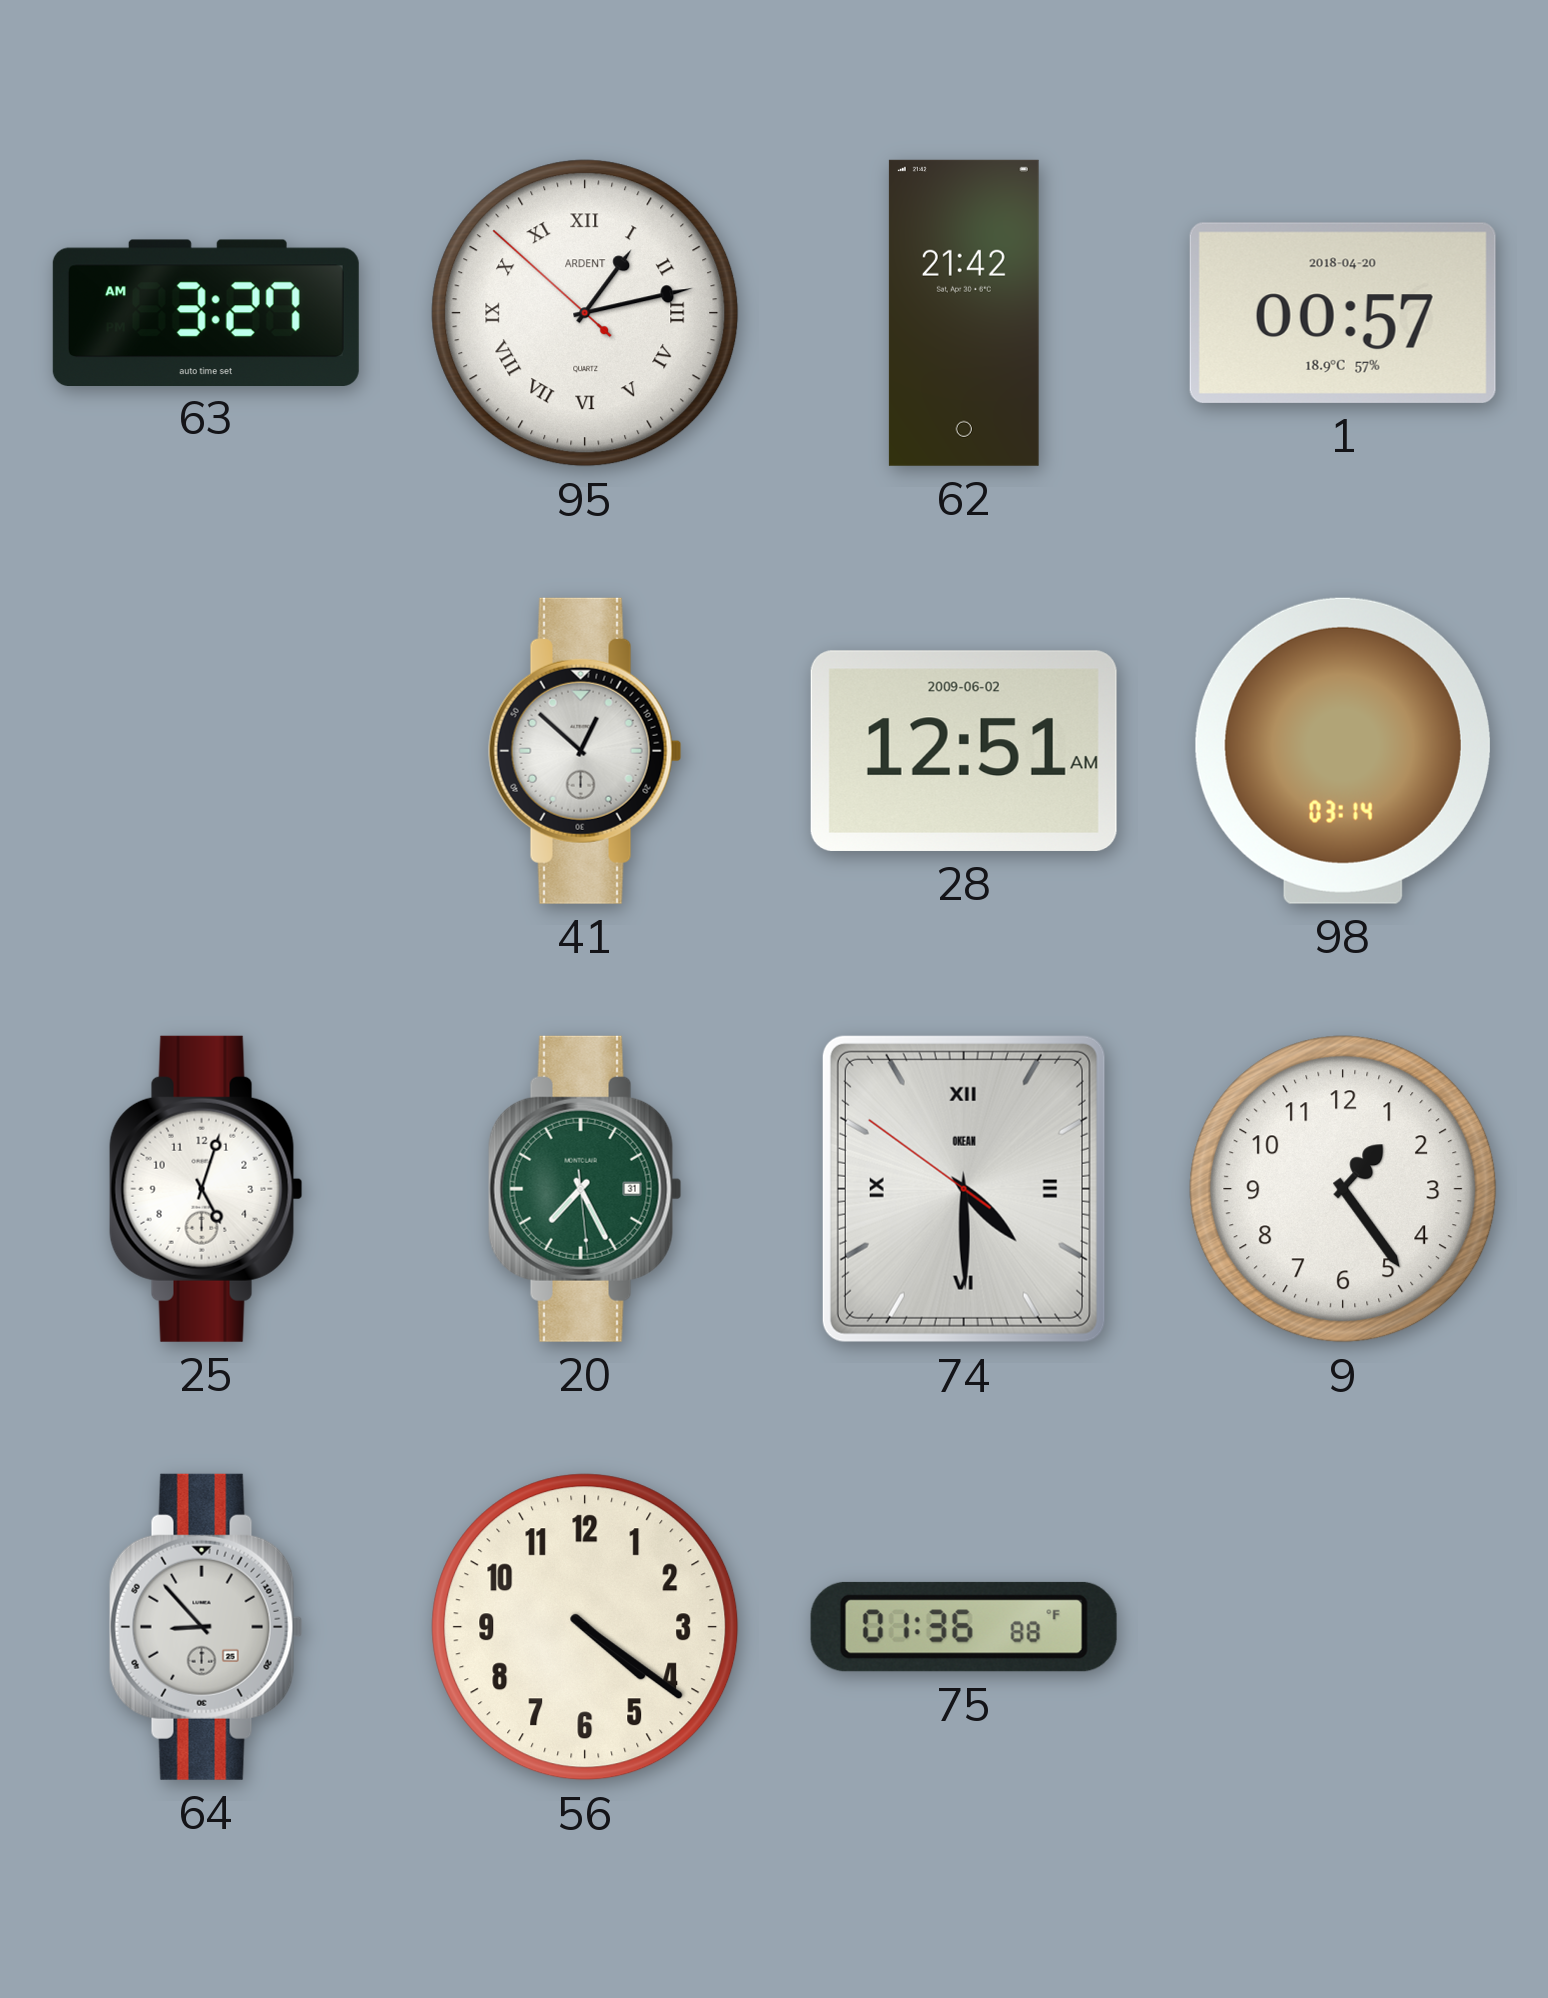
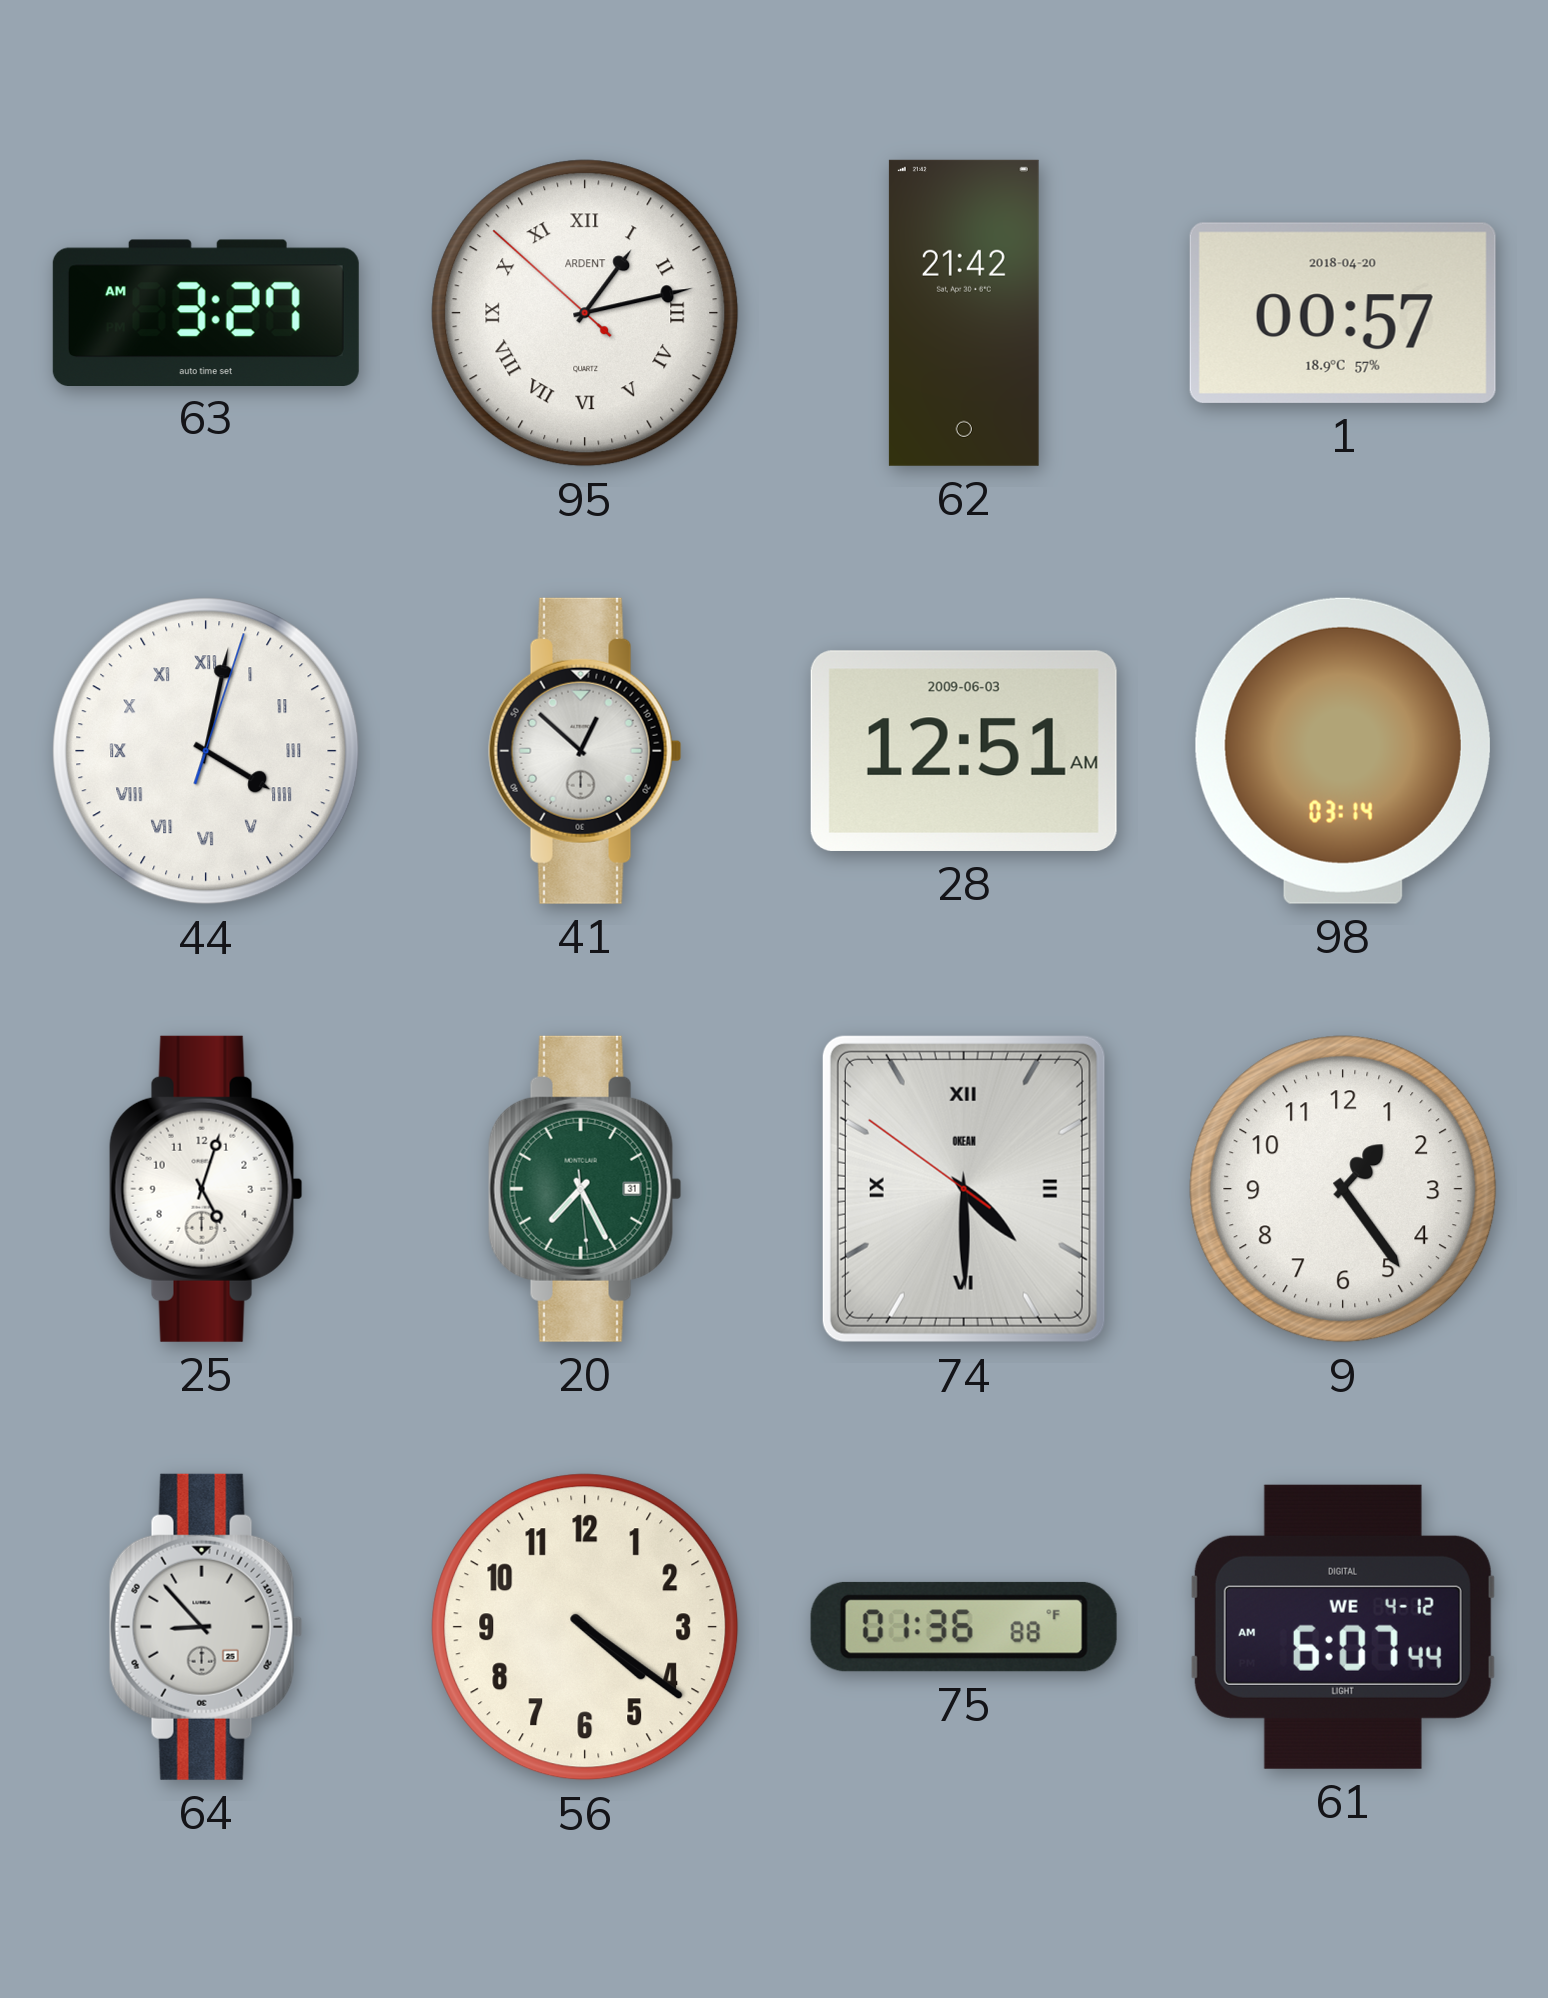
44: none -> 4:02 (206, 751)
28 date: 2009-06-02 -> 2009-06-03 (964, 751)
61: none -> 6:07 (1343, 1627)
